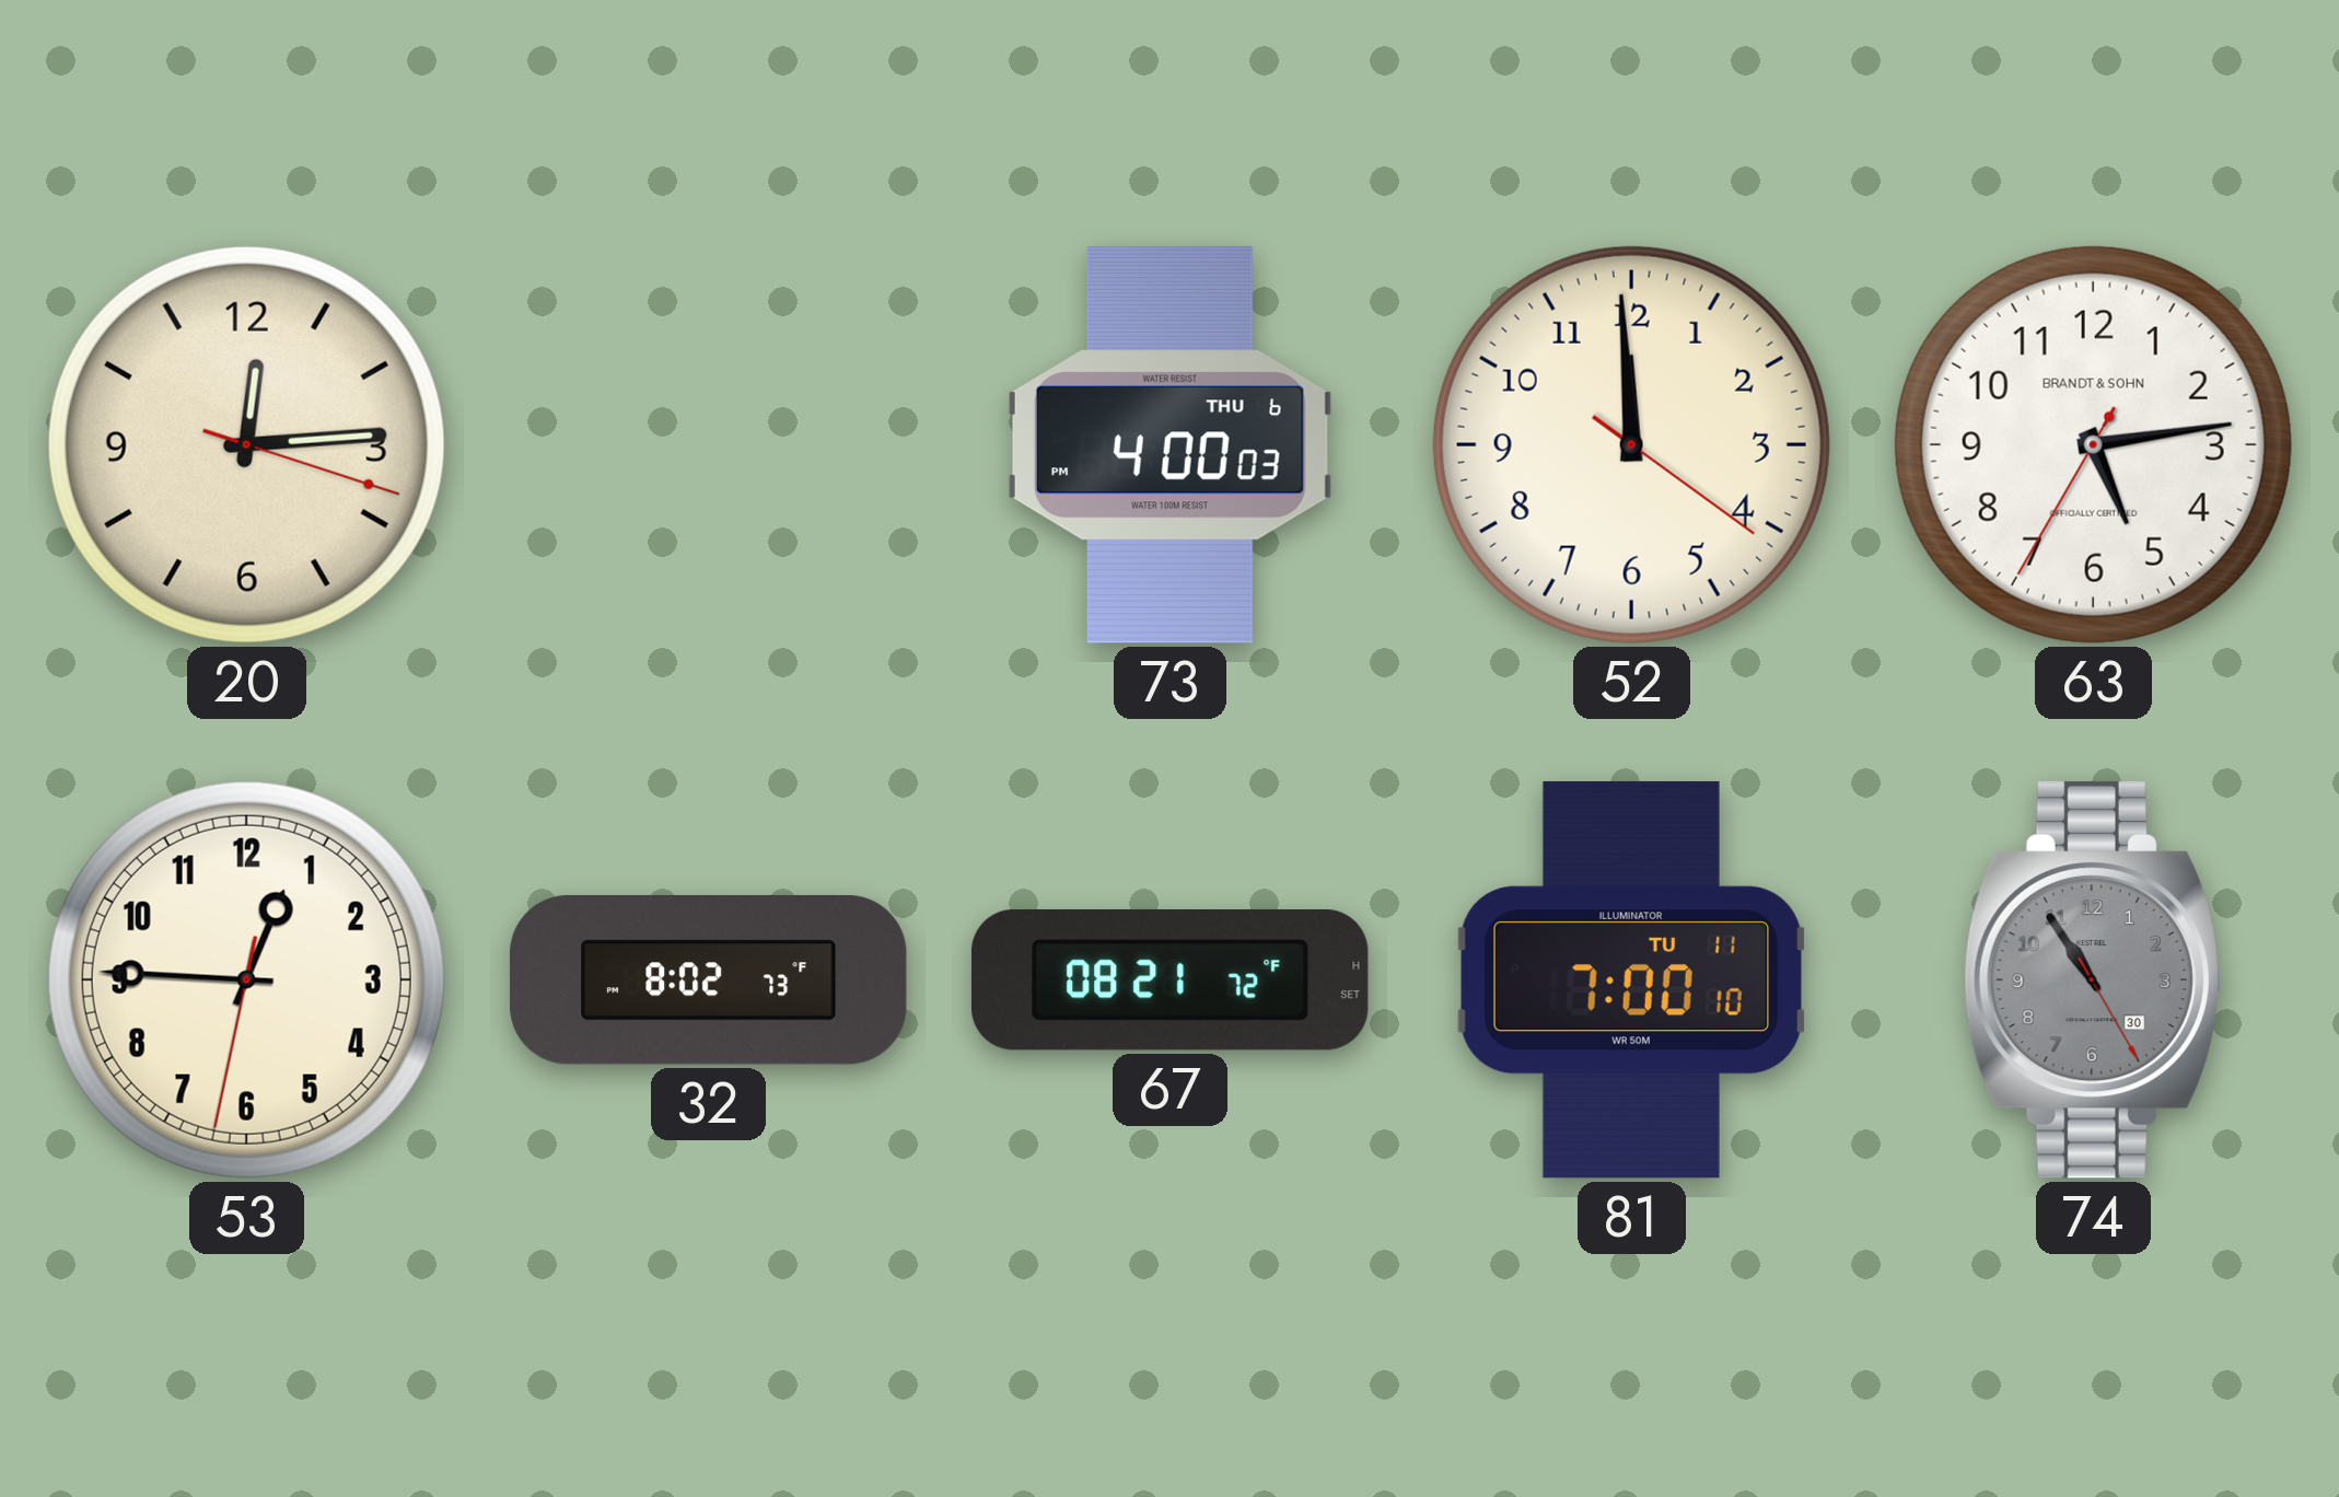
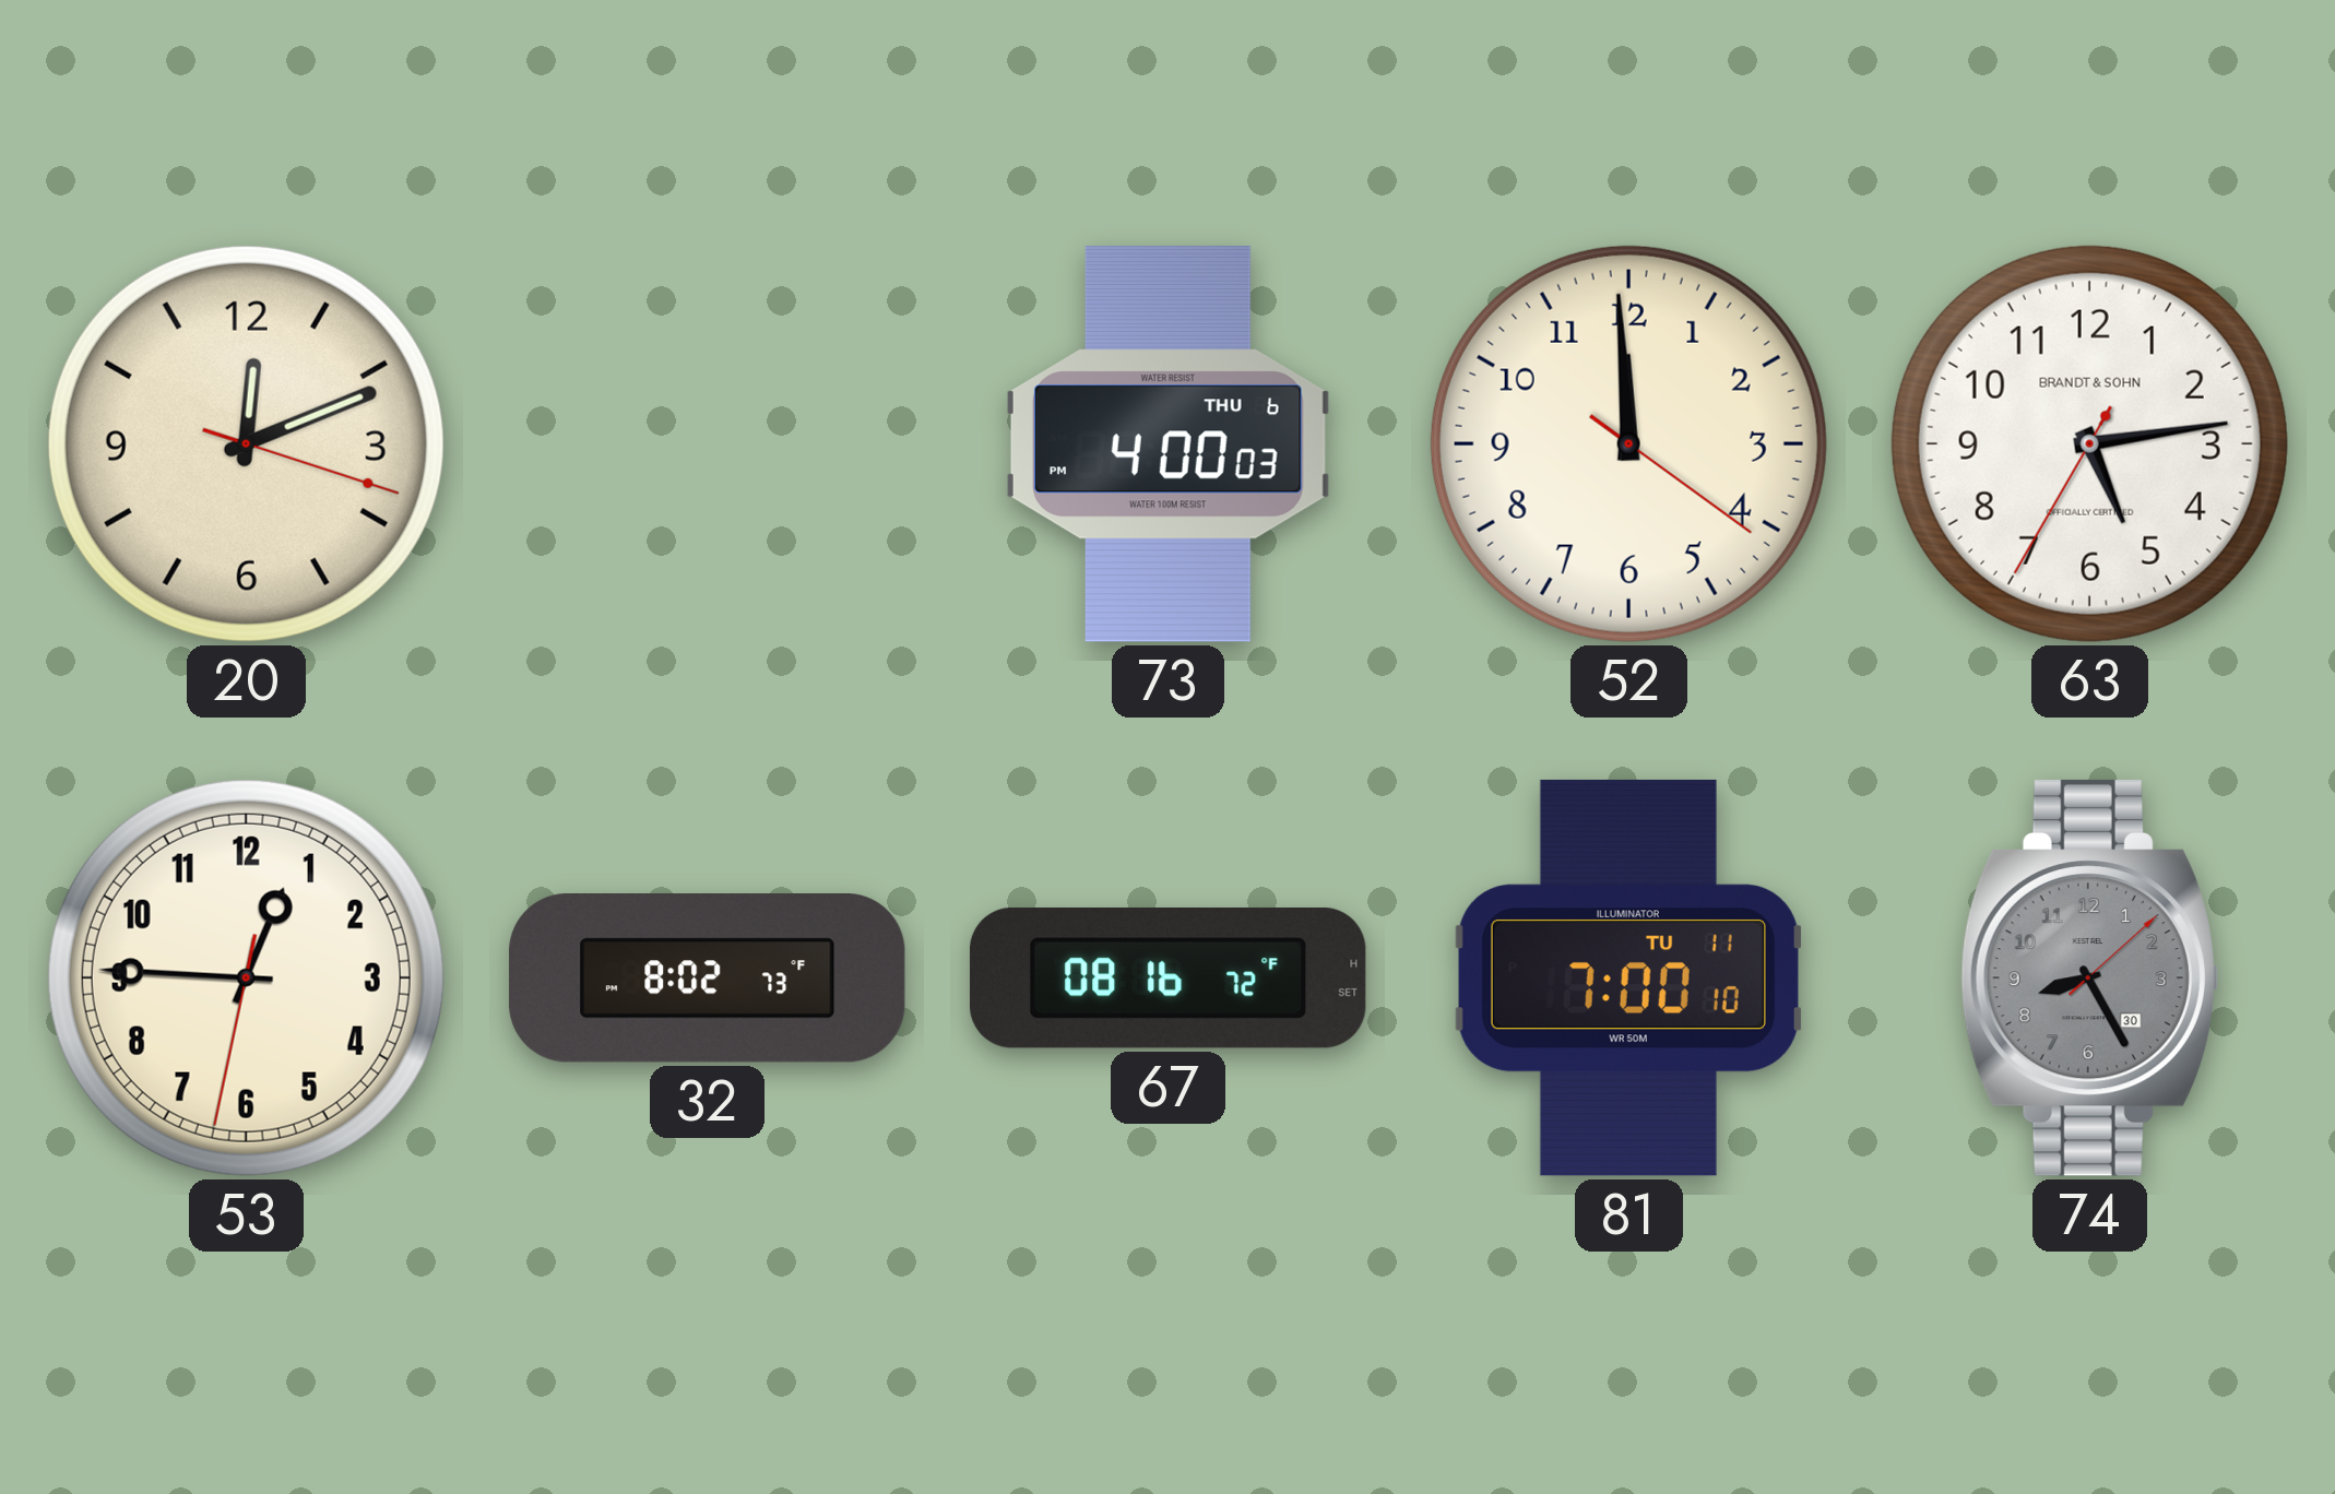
20: 12:14 -> 12:11 (246, 443)
67: 08:21 -> 08:16 (1167, 977)
74: 10:54 -> 8:25 (2089, 977)
